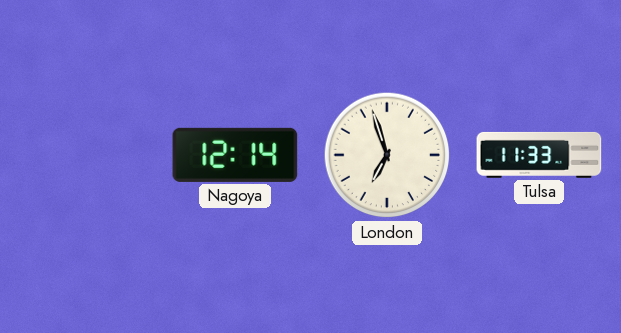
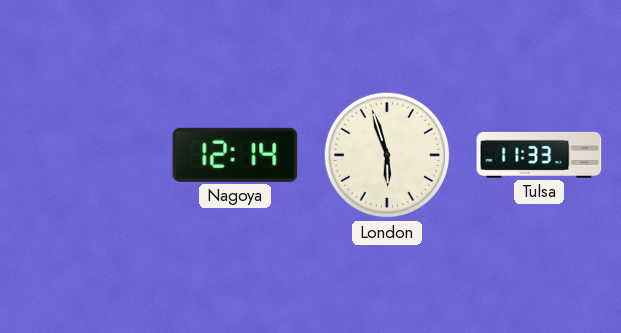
London: 6:57 -> 5:57 (387, 155)
